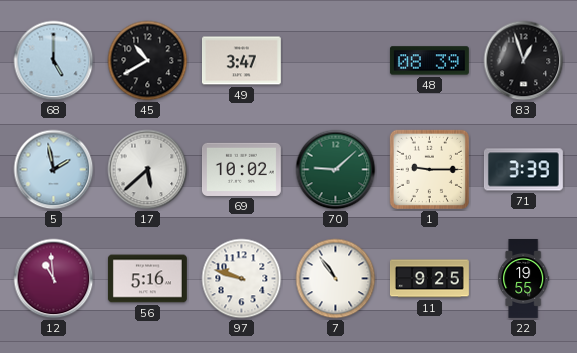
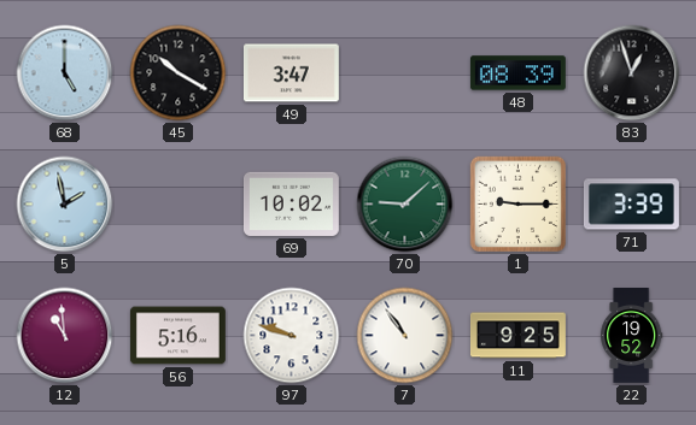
45: 10:40 -> 10:20 (179, 73)
17: 5:38 -> none (148, 170)
22: 19:55 -> 19:52 (632, 336)
